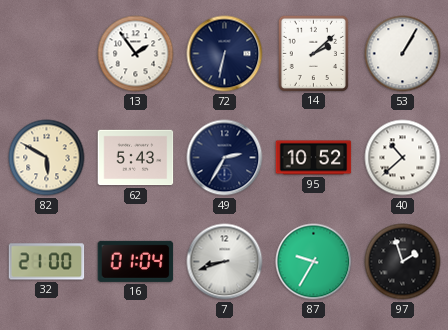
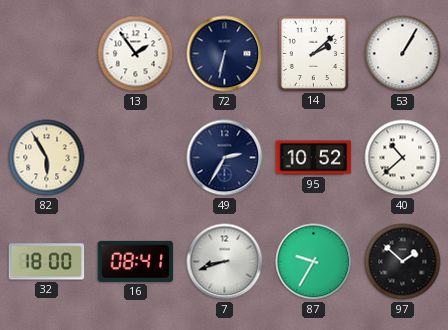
82: 5:50 -> 5:55 (47, 158)
62: 5:43 -> none (136, 158)
32: 21:00 -> 18:00 (47, 262)
16: 01:04 -> 08:41 (136, 261)
97: 1:57 -> 1:52 (403, 262)
